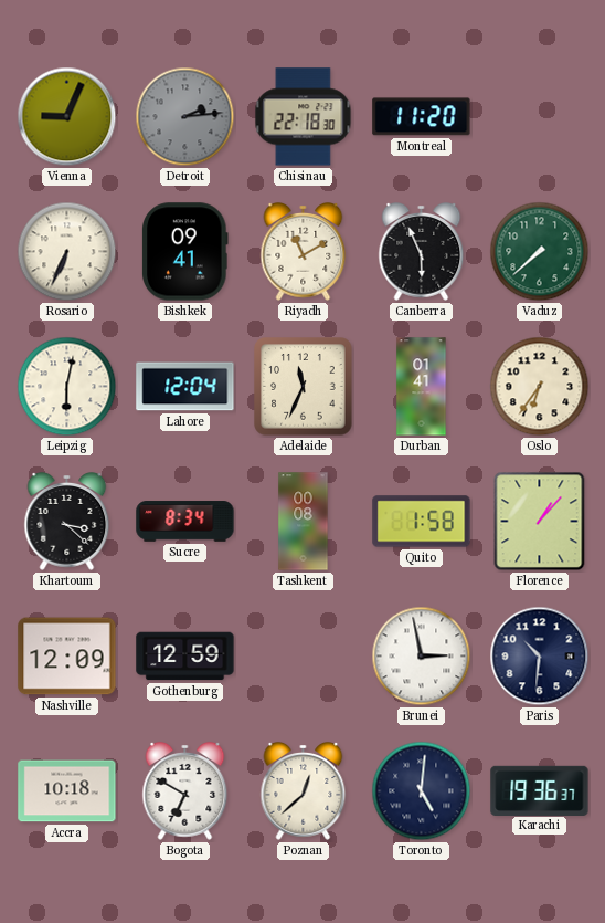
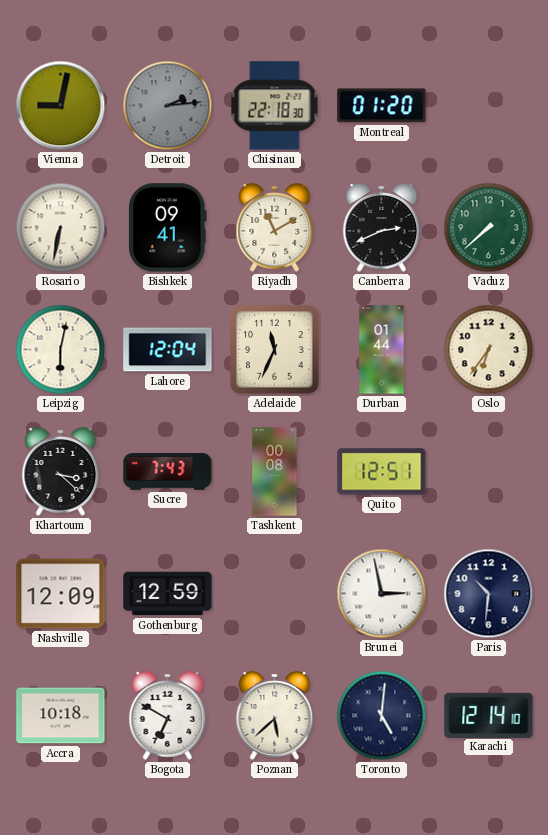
Vienna: 9:04 -> 9:02 (61, 106)
Montreal: 11:20 -> 01:20 (382, 106)
Rosario: 6:34 -> 6:32 (61, 228)
Canberra: 5:56 -> 2:41 (382, 228)
Durban: 01:41 -> 01:44 (382, 350)
Sucre: 8:34 -> 7:43 (168, 472)
Quito: 1:58 -> 12:51 (382, 472)
Florence: 1:07 -> none (540, 522)
Poznan: 12:38 -> 5:38 (275, 716)
Karachi: 19:36 -> 12:14 (489, 715)
